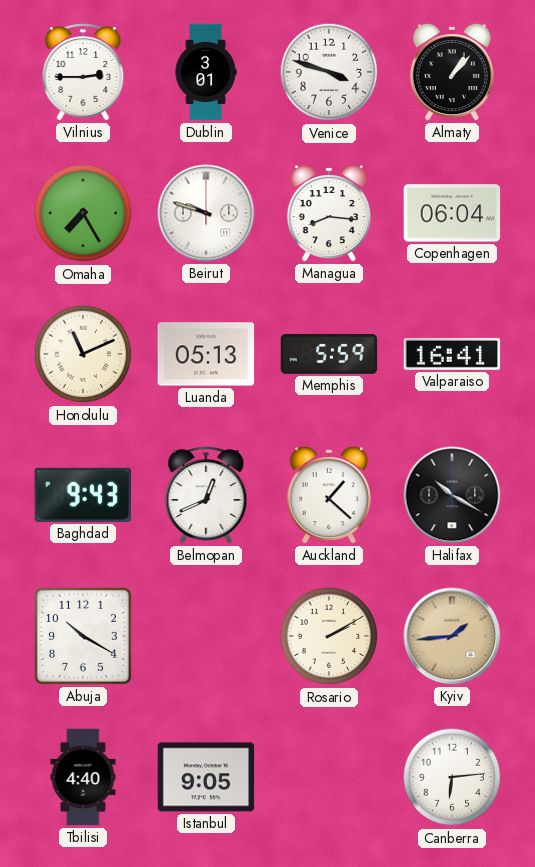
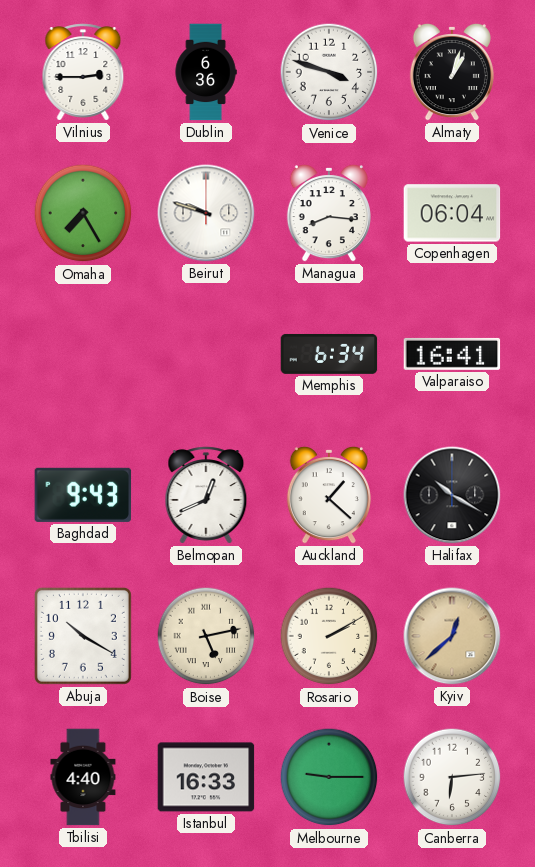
Dublin: 3:01 -> 6:36 (206, 72)
Almaty: 1:07 -> 1:03 (452, 72)
Honolulu: 11:11 -> none (83, 354)
Luanda: 05:13 -> none (206, 354)
Memphis: 5:59 -> 6:34 (329, 354)
Boise: none -> 5:13 (206, 636)
Kyiv: 1:44 -> 12:38 (452, 636)
Istanbul: 9:05 -> 16:33 (206, 777)
Melbourne: none -> 9:15 (329, 777)
